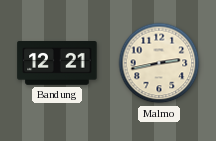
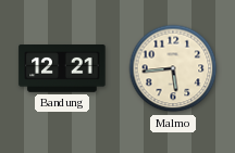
Malmo: 2:43 -> 5:44 (173, 68)
